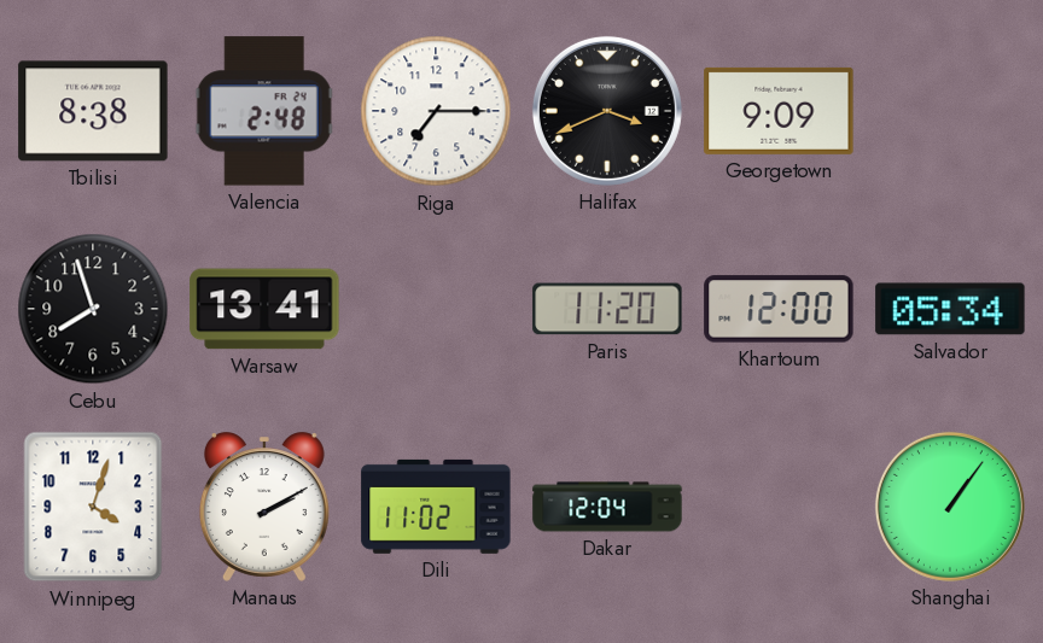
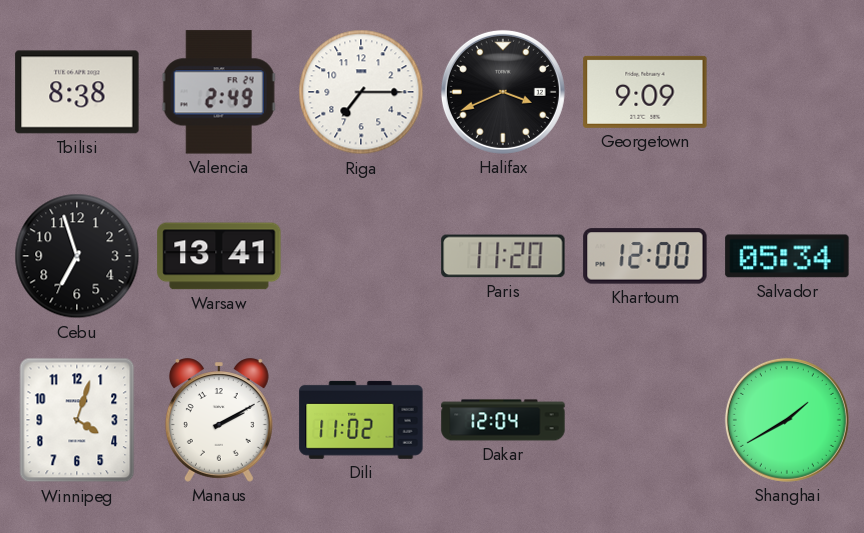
Valencia: 2:48 -> 2:49 (219, 92)
Cebu: 7:57 -> 6:57 (77, 256)
Shanghai: 1:06 -> 1:40 (787, 420)
